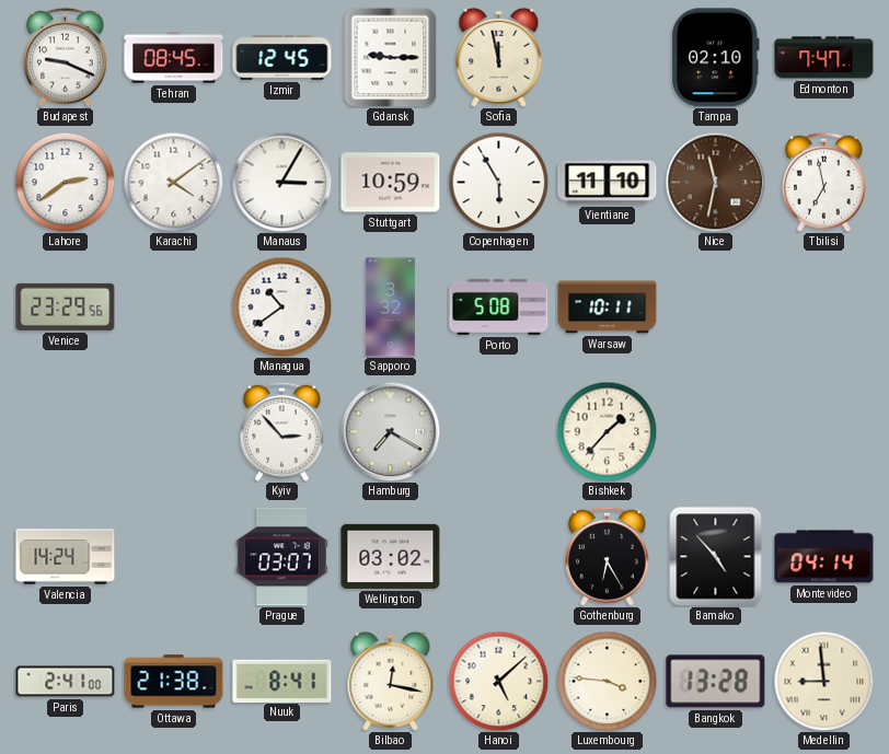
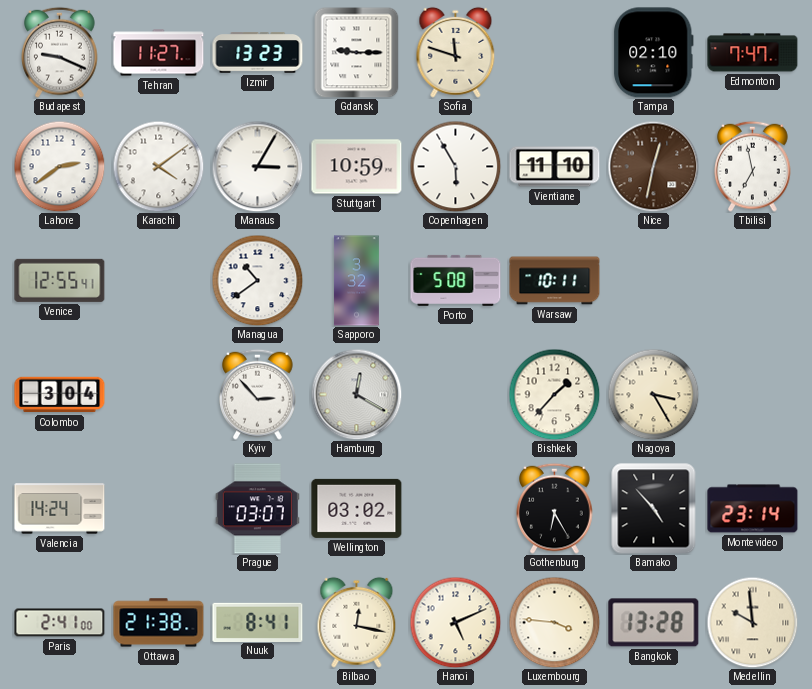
Tehran: 08:45 -> 11:27 (159, 53)
Izmir: 12:45 -> 13:23 (258, 53)
Sofia: 11:58 -> 11:48 (456, 52)
Nice: 11:32 -> 12:32 (653, 166)
Venice: 23:29 -> 12:55 (60, 280)
Colombo: none -> 3:04 (60, 395)
Hamburg: 7:20 -> 12:20 (356, 394)
Nagoya: none -> 3:25 (653, 394)
Montevideo: 04:14 -> 23:14 (753, 509)
Hanoi: 5:08 -> 5:11 (455, 622)
Medellin: 8:59 -> 9:59 (752, 622)
